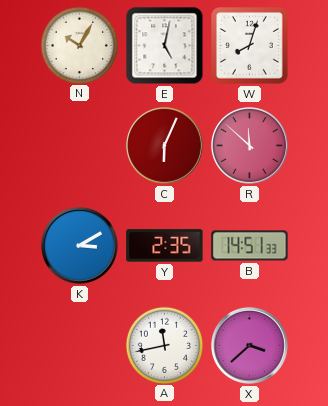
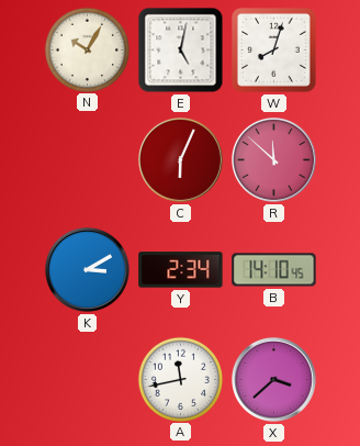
Y: 2:35 -> 2:34 (181, 270)
B: 14:51 -> 14:10 (274, 270)
